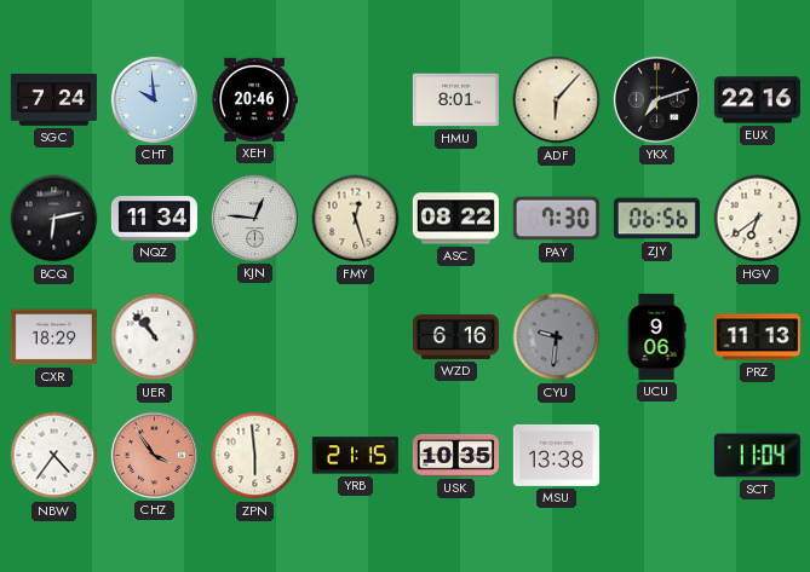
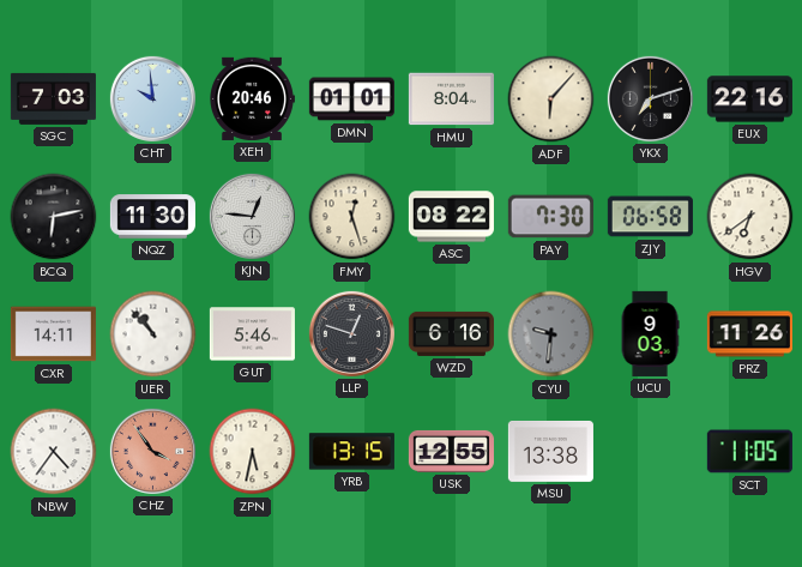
SGC: 7:24 -> 7:03 (53, 98)
DMN: none -> 01:01 (351, 99)
HMU: 8:01 -> 8:04 (451, 99)
NQZ: 11:34 -> 11:30 (152, 217)
ZJY: 06:56 -> 06:58 (650, 217)
CXR: 18:29 -> 14:11 (53, 334)
GUT: none -> 5:46 (252, 334)
LLP: none -> 12:48 (351, 333)
UCU: 9:06 -> 9:03 (650, 333)
PRZ: 11:13 -> 11:26 (749, 334)
ZPN: 5:59 -> 5:32 (253, 452)
YRB: 21:15 -> 13:15 (351, 452)
USK: 10:35 -> 12:55 (451, 451)
SCT: 11:04 -> 11:05 (749, 452)
